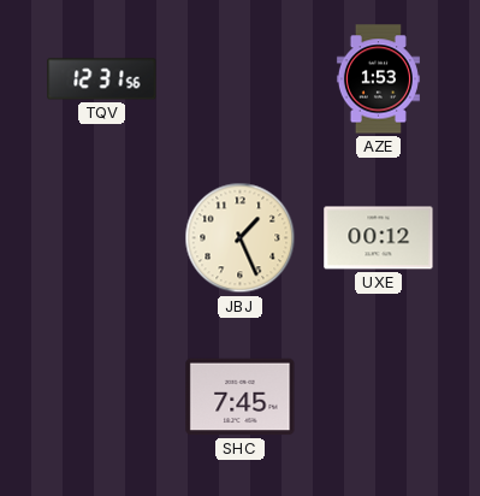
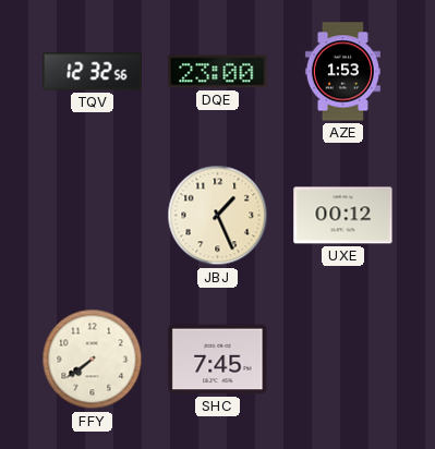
TQV: 12:31 -> 12:32 (93, 72)
DQE: none -> 23:00 (218, 72)
FFY: none -> 7:39 (93, 360)
